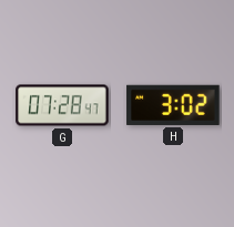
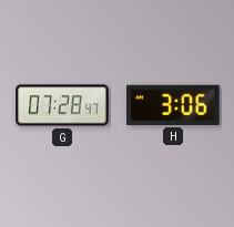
H: 3:02 -> 3:06 (173, 105)
